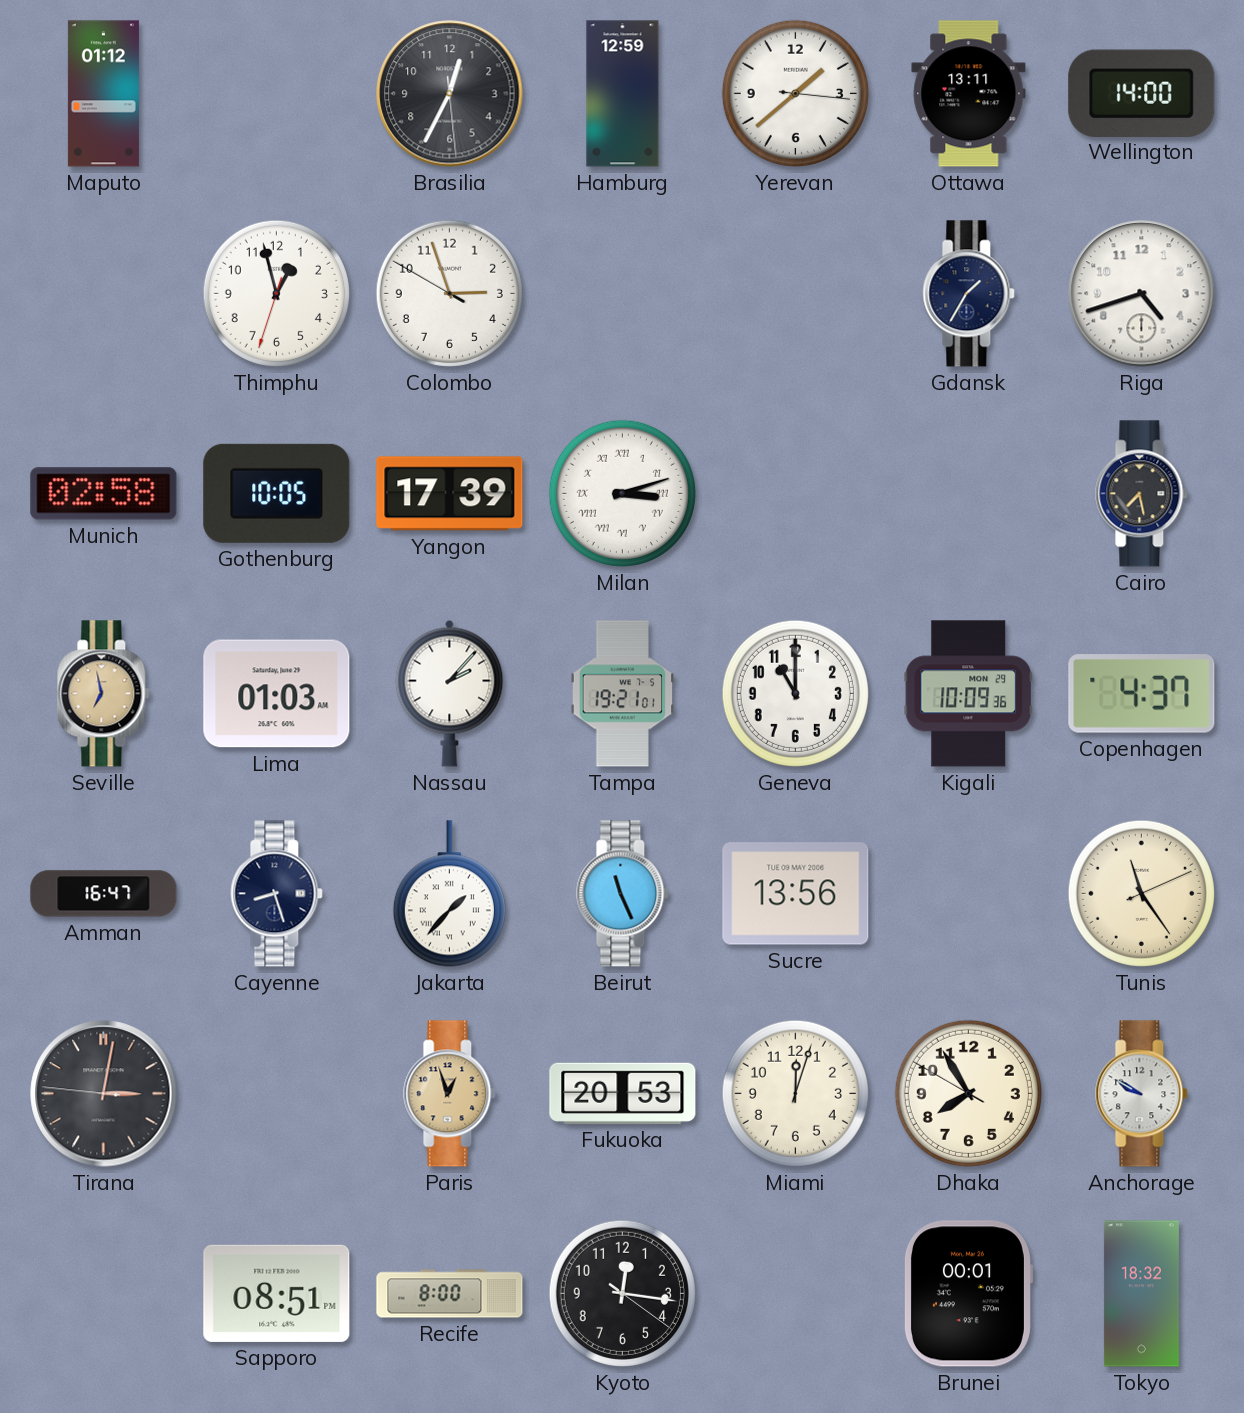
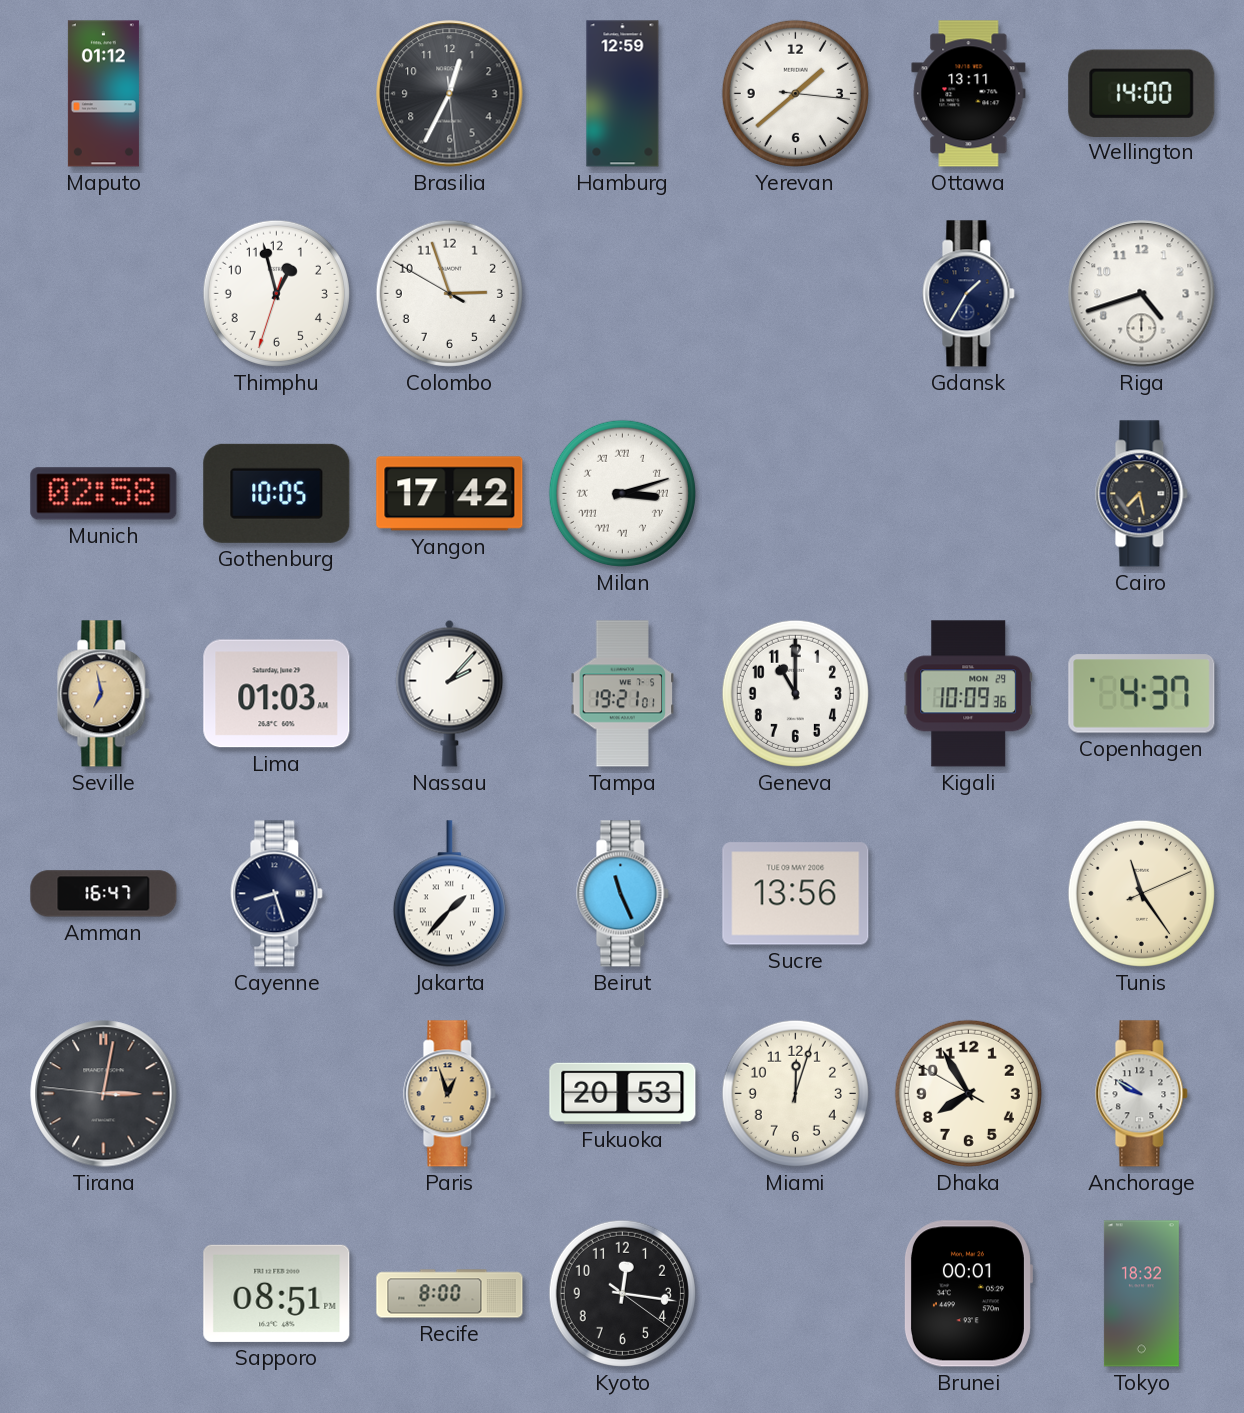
Yangon: 17:39 -> 17:42 (450, 494)
